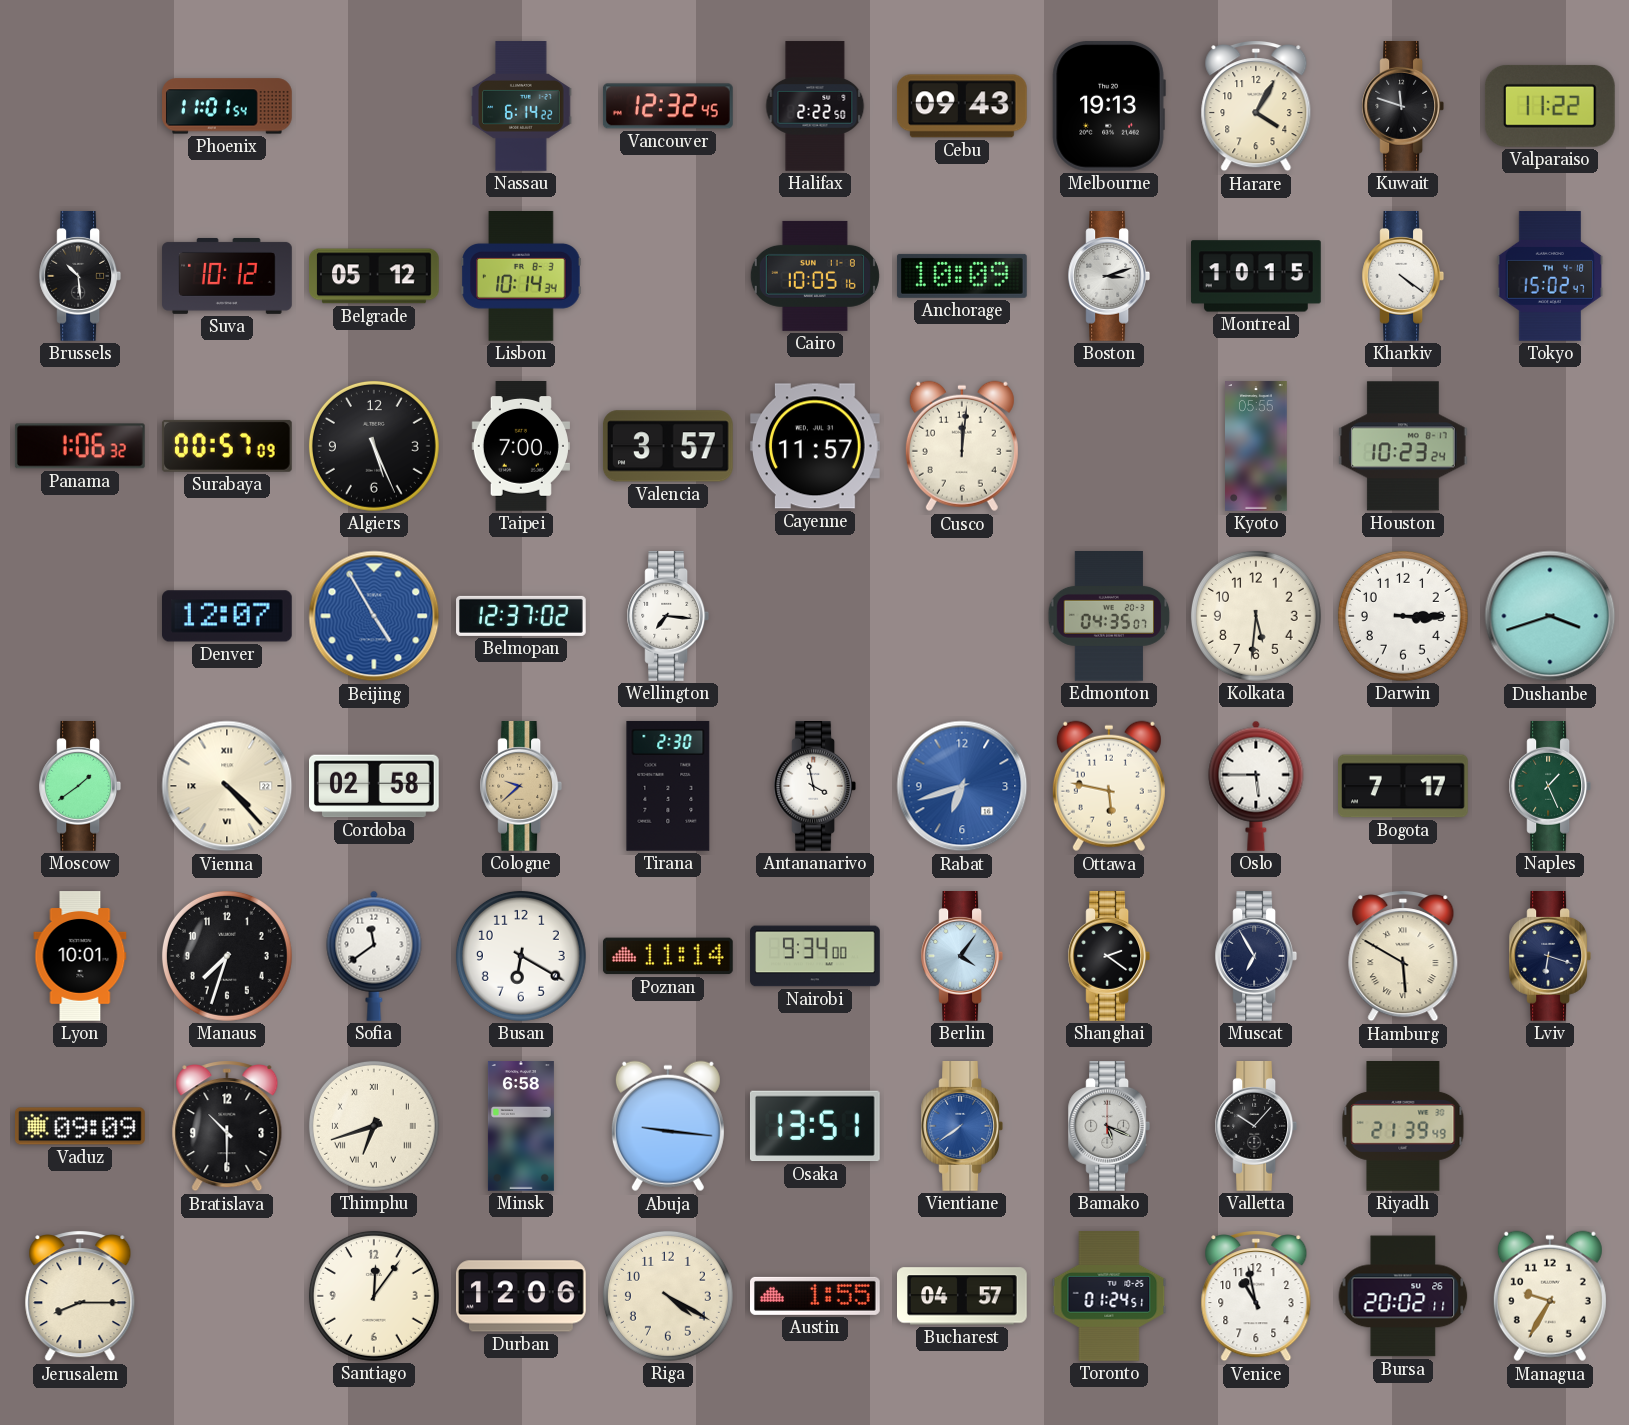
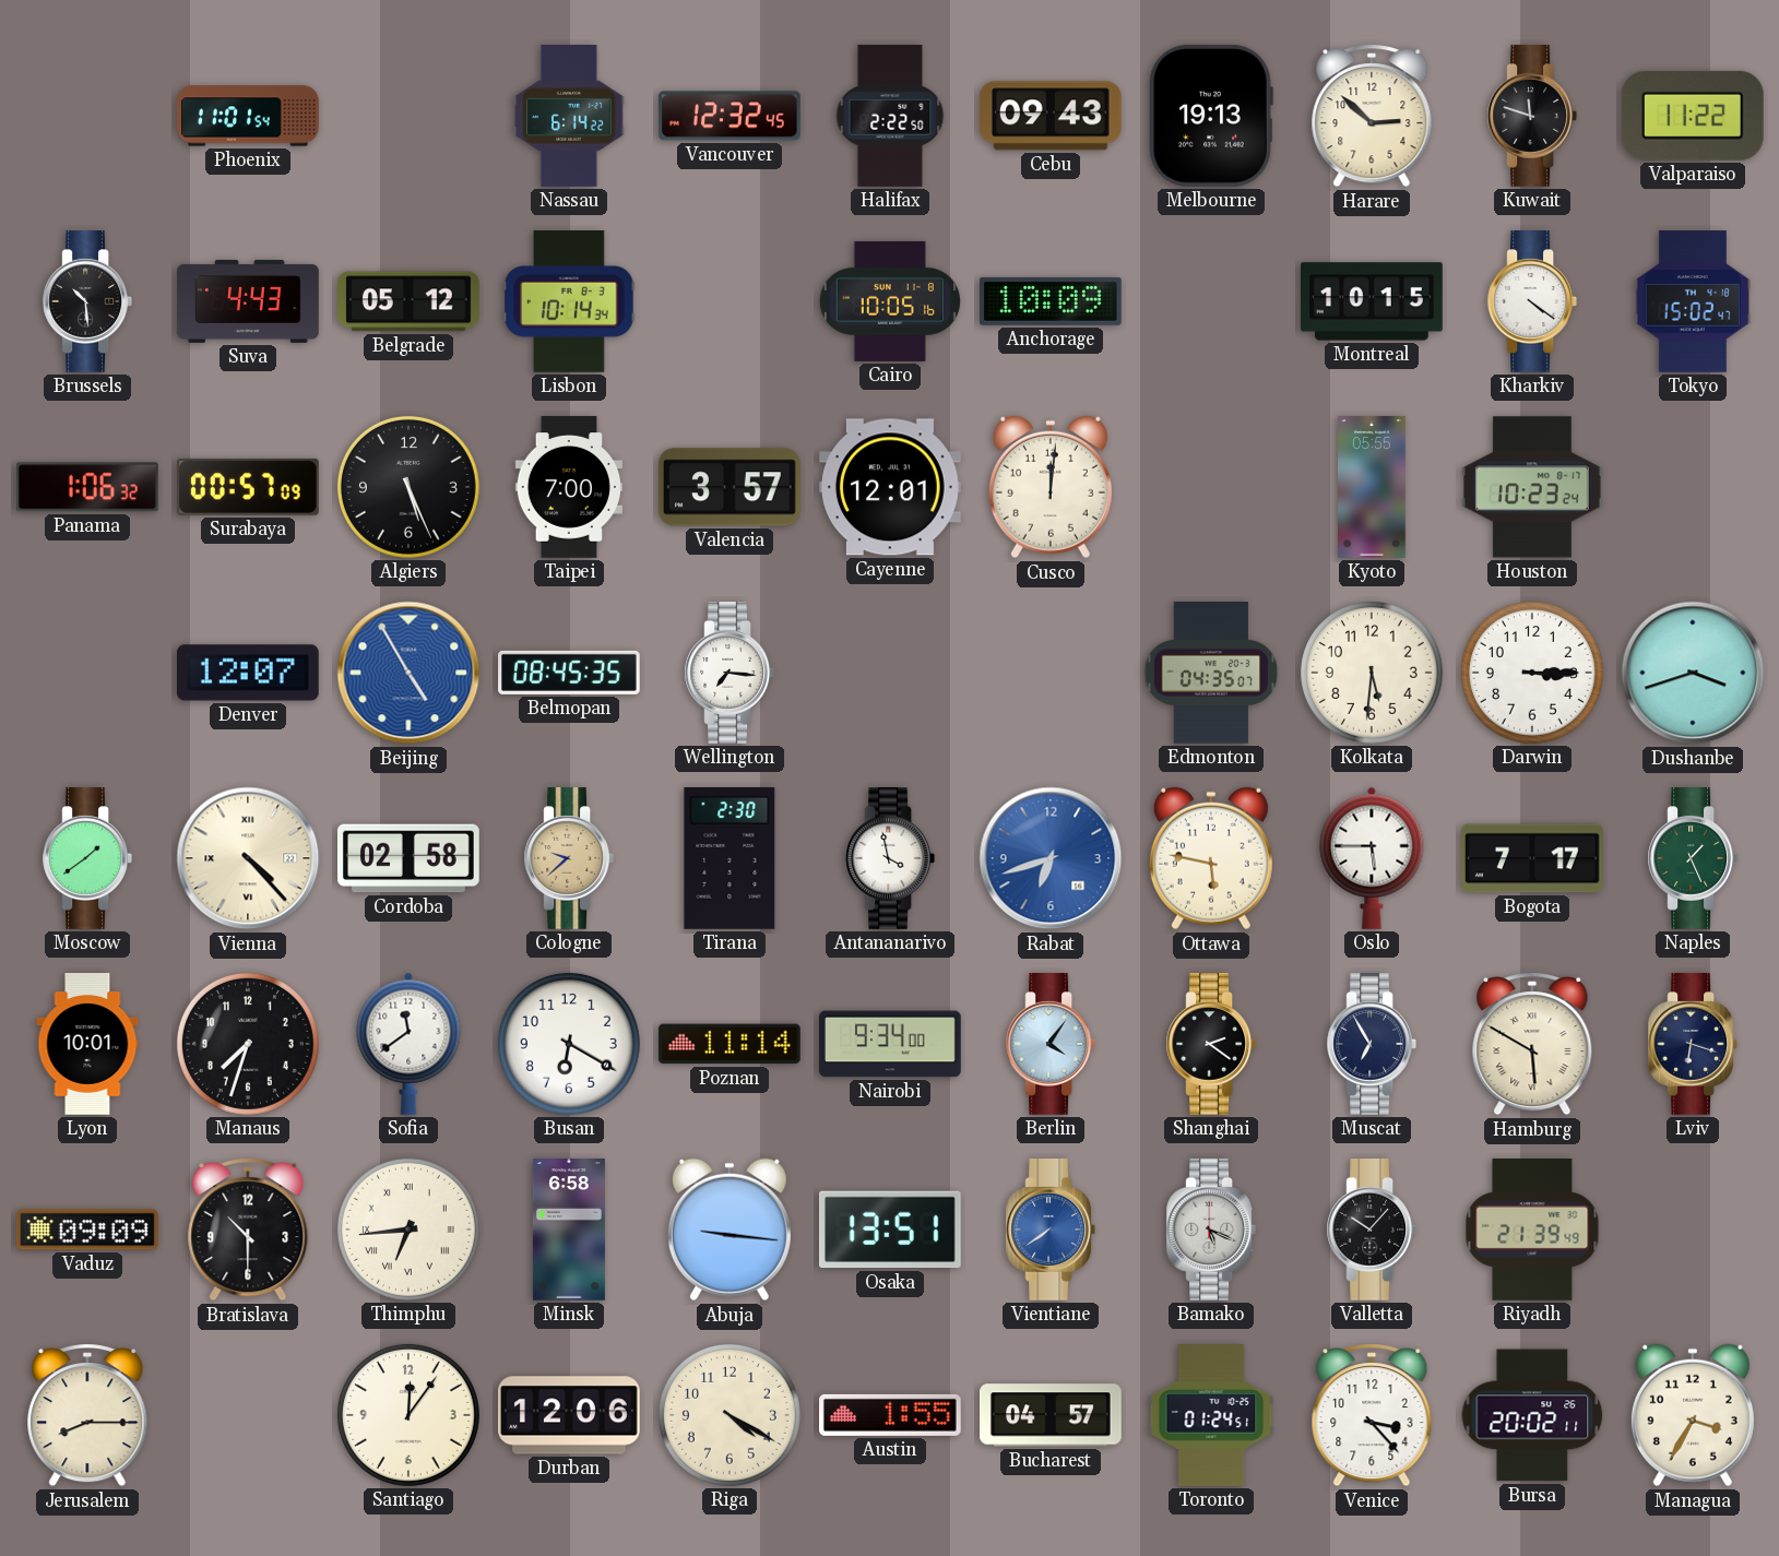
Harare: 4:05 -> 2:52 (1372, 116)
Suva: 10:12 -> 4:43 (248, 301)
Boston: 3:12 -> none (1108, 277)
Cayenne: 11:57 -> 12:01 (890, 487)
Belmopan: 12:37 -> 08:45 (569, 673)
Thimphu: 6:42 -> 6:44 (408, 1230)
Venice: 10:58 -> 3:23 (1372, 1415)
Managua: 9:35 -> 3:35 (1693, 1415)
